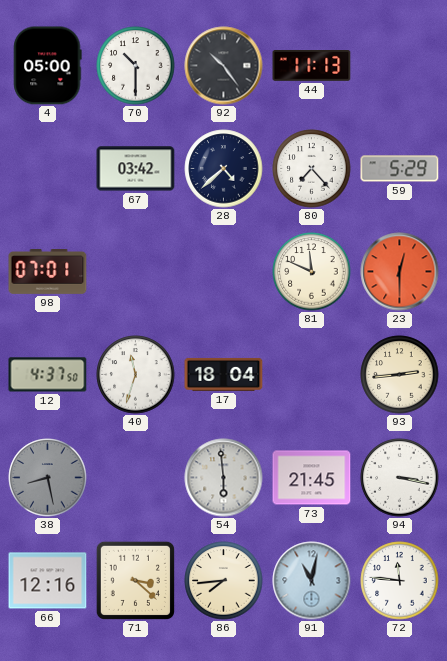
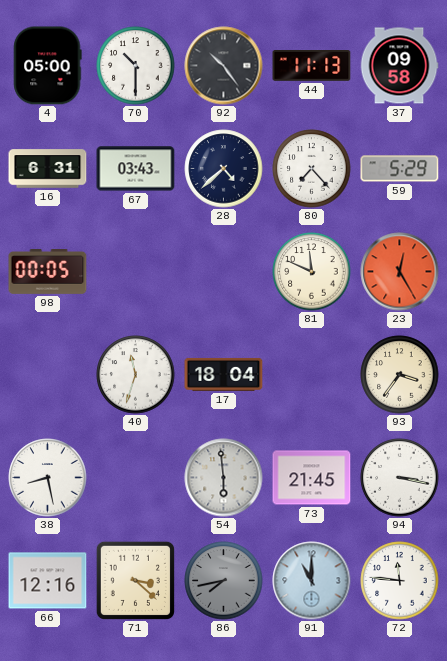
37: none -> 09:58 (399, 66)
16: none -> 6:31 (48, 169)
67: 03:42 -> 03:43 (136, 169)
98: 07:01 -> 00:05 (48, 272)
23: 12:30 -> 12:25 (400, 272)
12: 4:37 -> none (48, 375)
93: 2:44 -> 3:36 (400, 375)
38 dial: grey -> white (48, 478)
86: 7:44 -> 7:43 (224, 581)
86 dial: cream -> grey (224, 581)
91: 11:02 -> 11:00 (312, 581)
